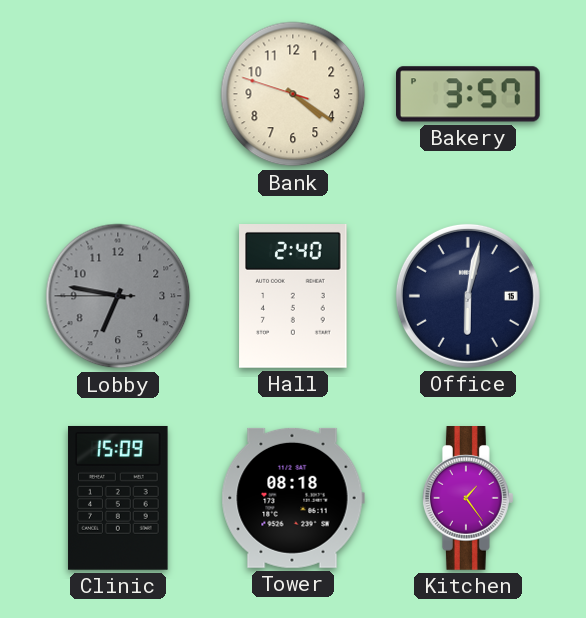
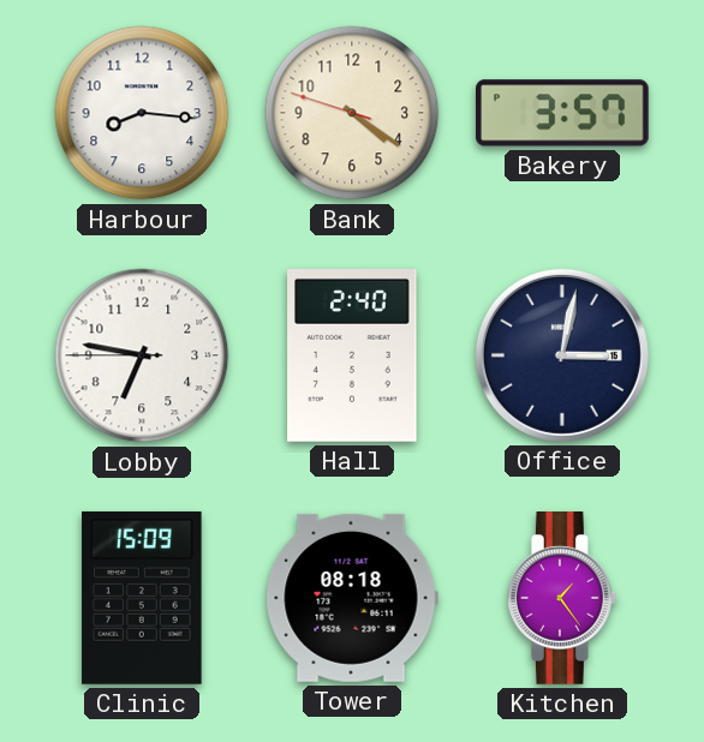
Harbour: none -> 8:16 (142, 113)
Lobby dial: grey -> white (142, 355)
Office: 6:02 -> 3:02 (562, 355)
